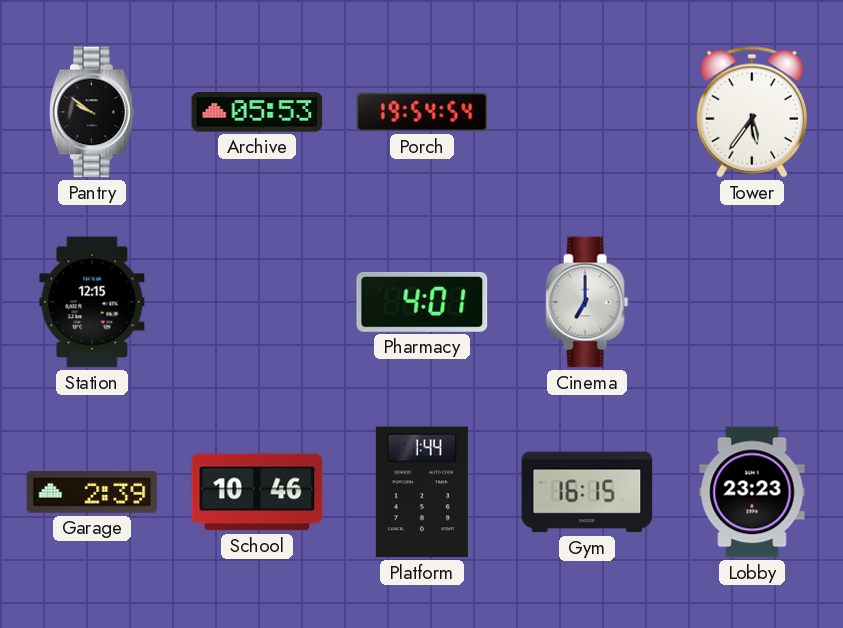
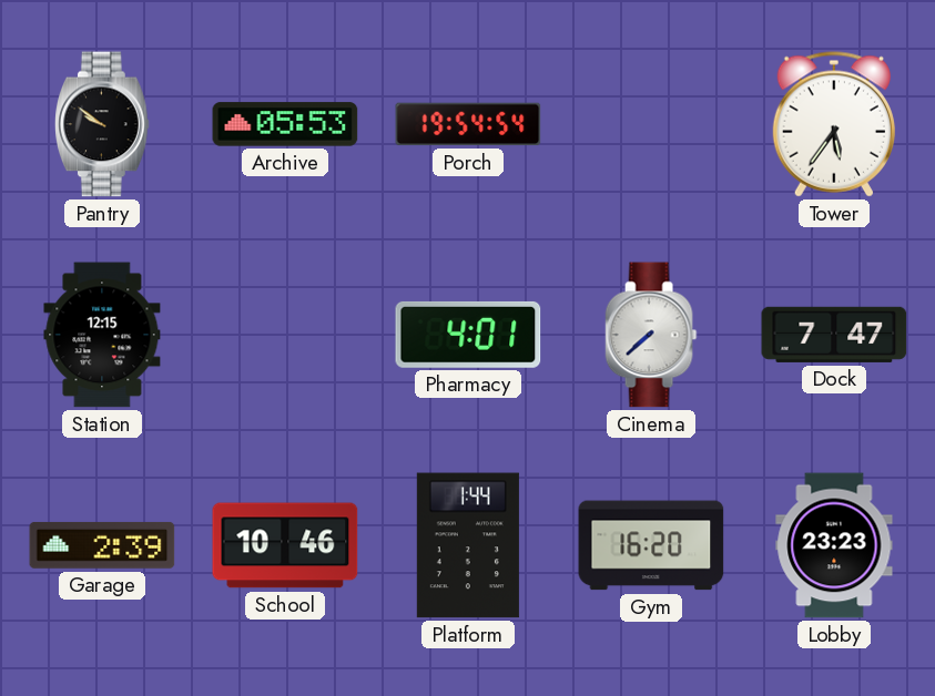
Cinema: 7:00 -> 7:38 (651, 335)
Dock: none -> 7:47 (834, 335)
Gym: 16:15 -> 16:20 (651, 545)
